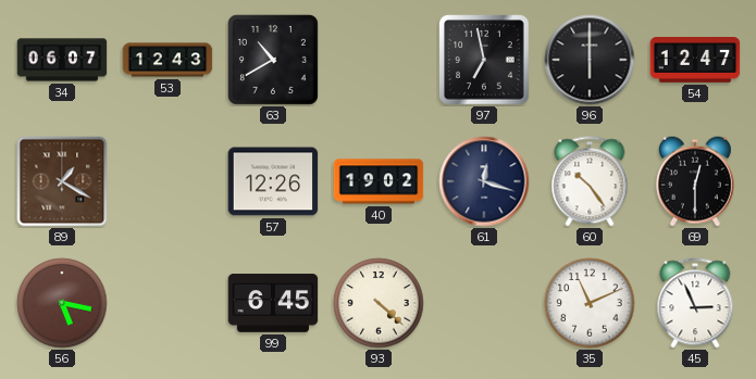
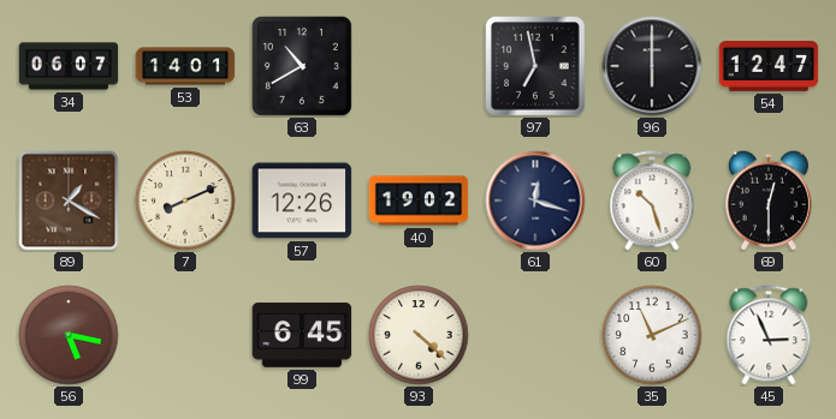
53: 12:43 -> 14:01 (185, 66)
7: none -> 8:11 (185, 200)
60: 10:24 -> 10:27 (652, 200)
